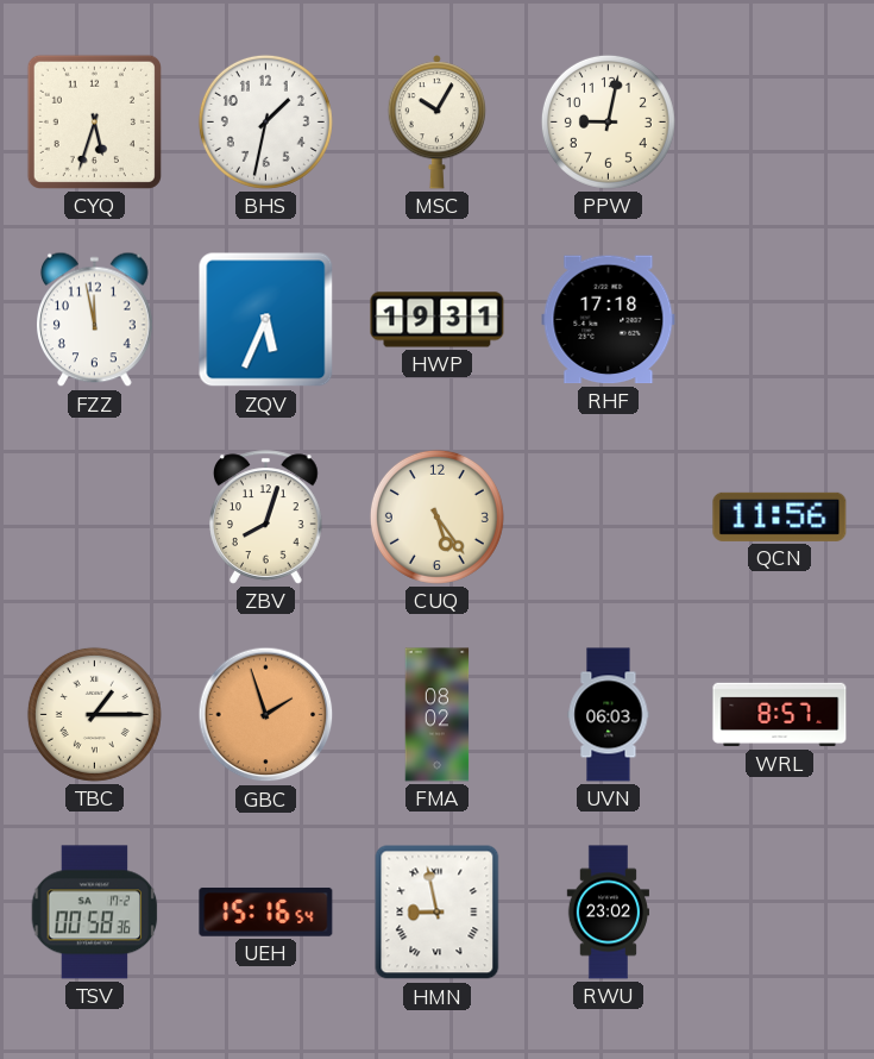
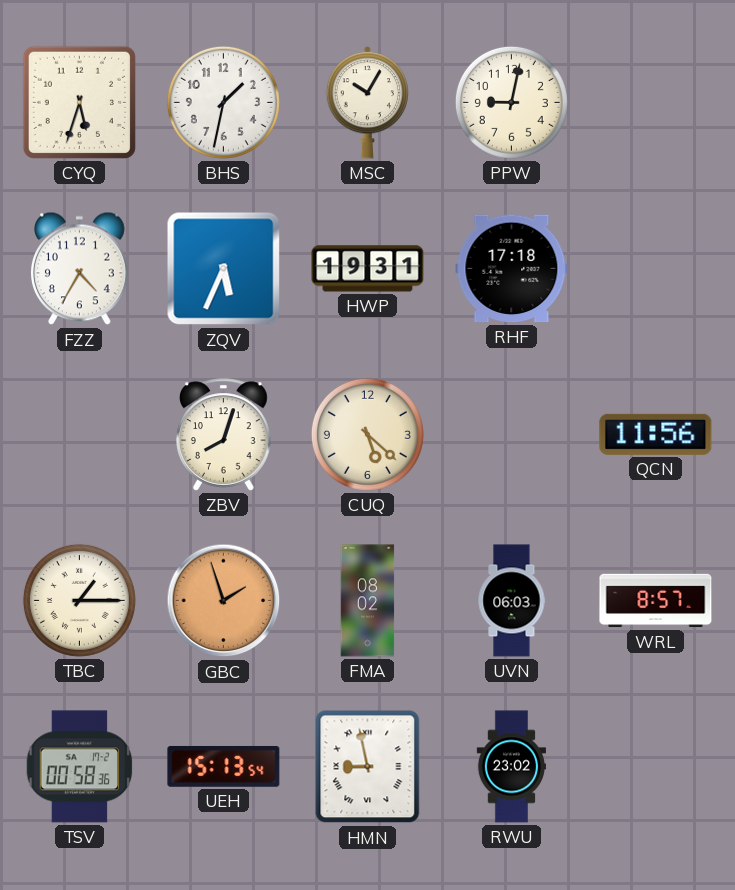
FZZ: 11:58 -> 4:35 (80, 269)
CUQ: 5:24 -> 5:22 (367, 434)
UEH: 15:16 -> 15:13 (224, 767)
